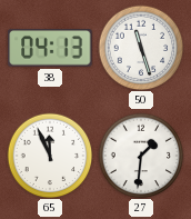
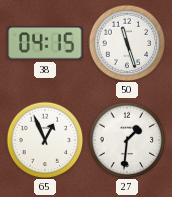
38: 04:13 -> 04:15 (45, 43)
65: 11:56 -> 12:56 (45, 140)
